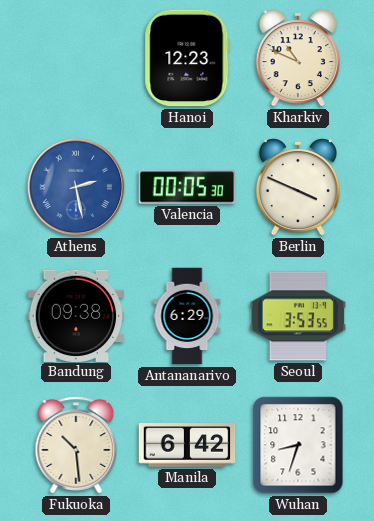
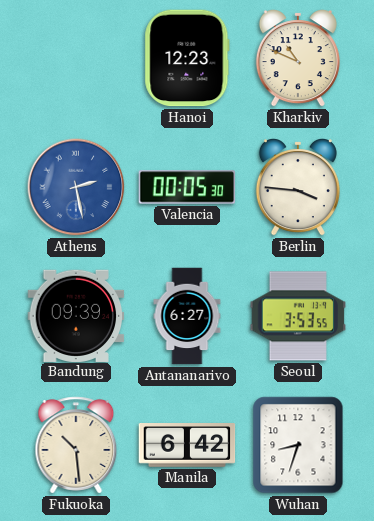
Berlin: 3:49 -> 3:46 (298, 188)
Bandung: 09:38 -> 09:39 (76, 315)
Antananarivo: 6:29 -> 6:27 (187, 316)
